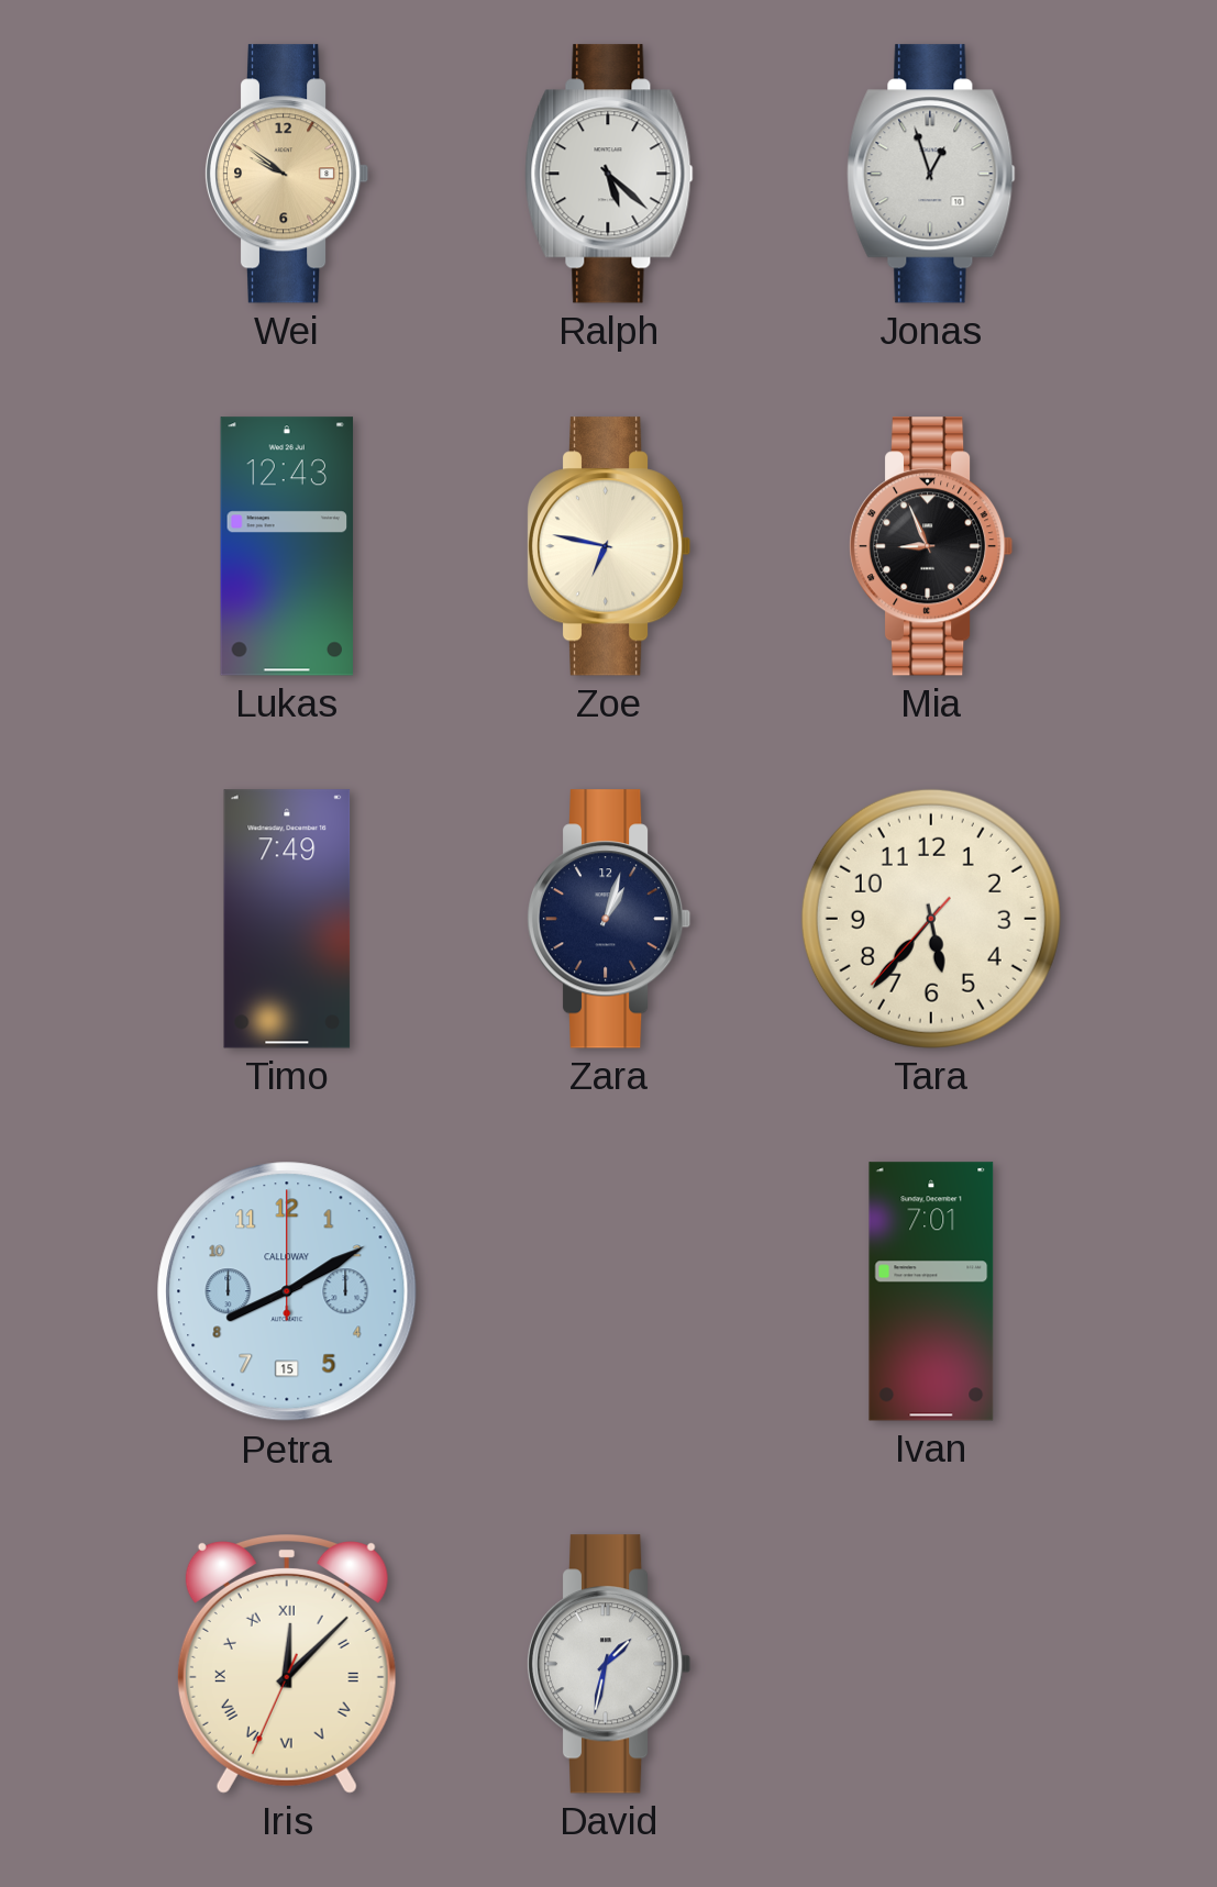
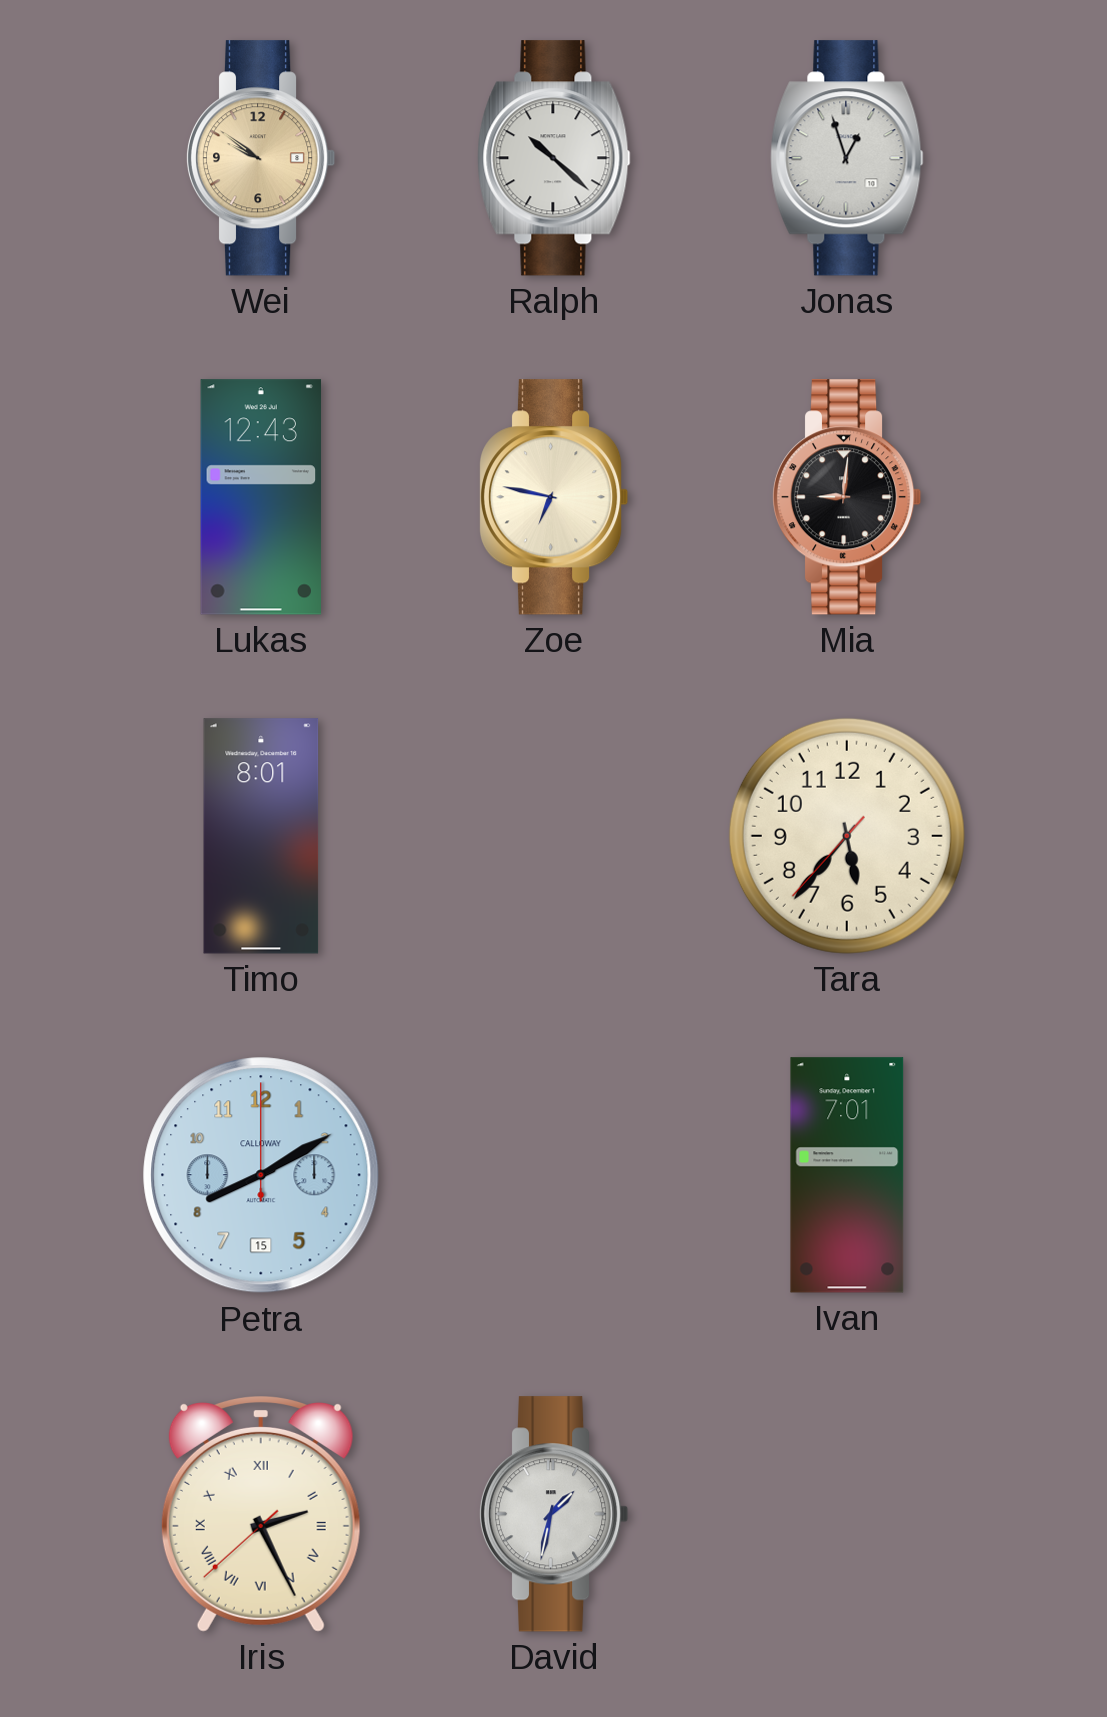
Ralph: 5:22 -> 10:22 (554, 158)
Mia: 8:56 -> 9:01 (847, 497)
Timo: 7:49 -> 8:01 (261, 836)
Zara: 1:03 -> none (609, 919)
Iris: 12:07 -> 2:25 (261, 1515)
